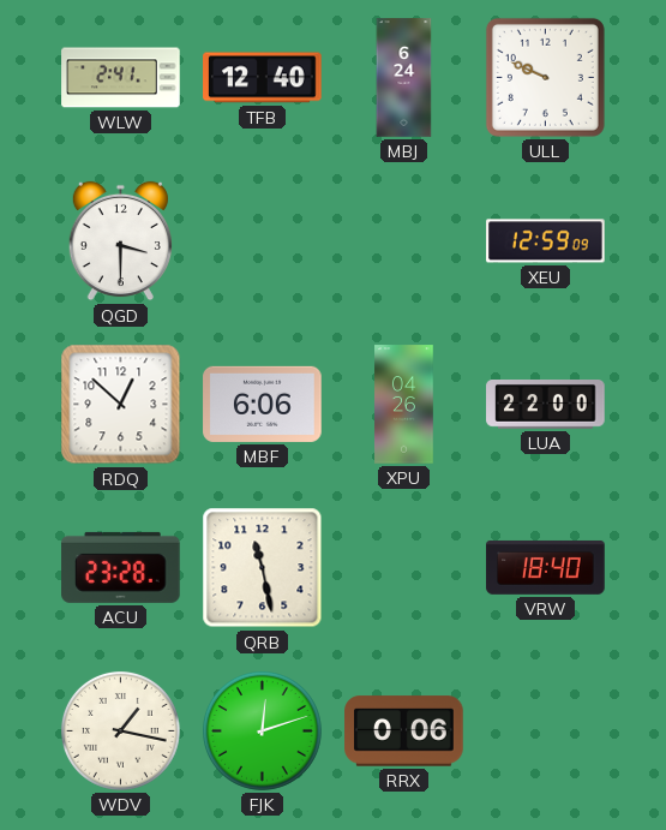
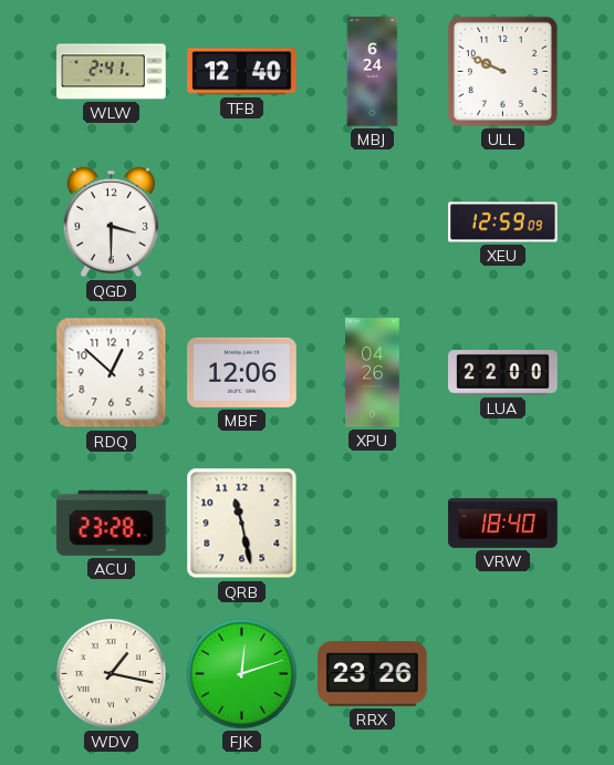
MBF: 6:06 -> 12:06 (242, 372)
RRX: 0:06 -> 23:26 (373, 674)
